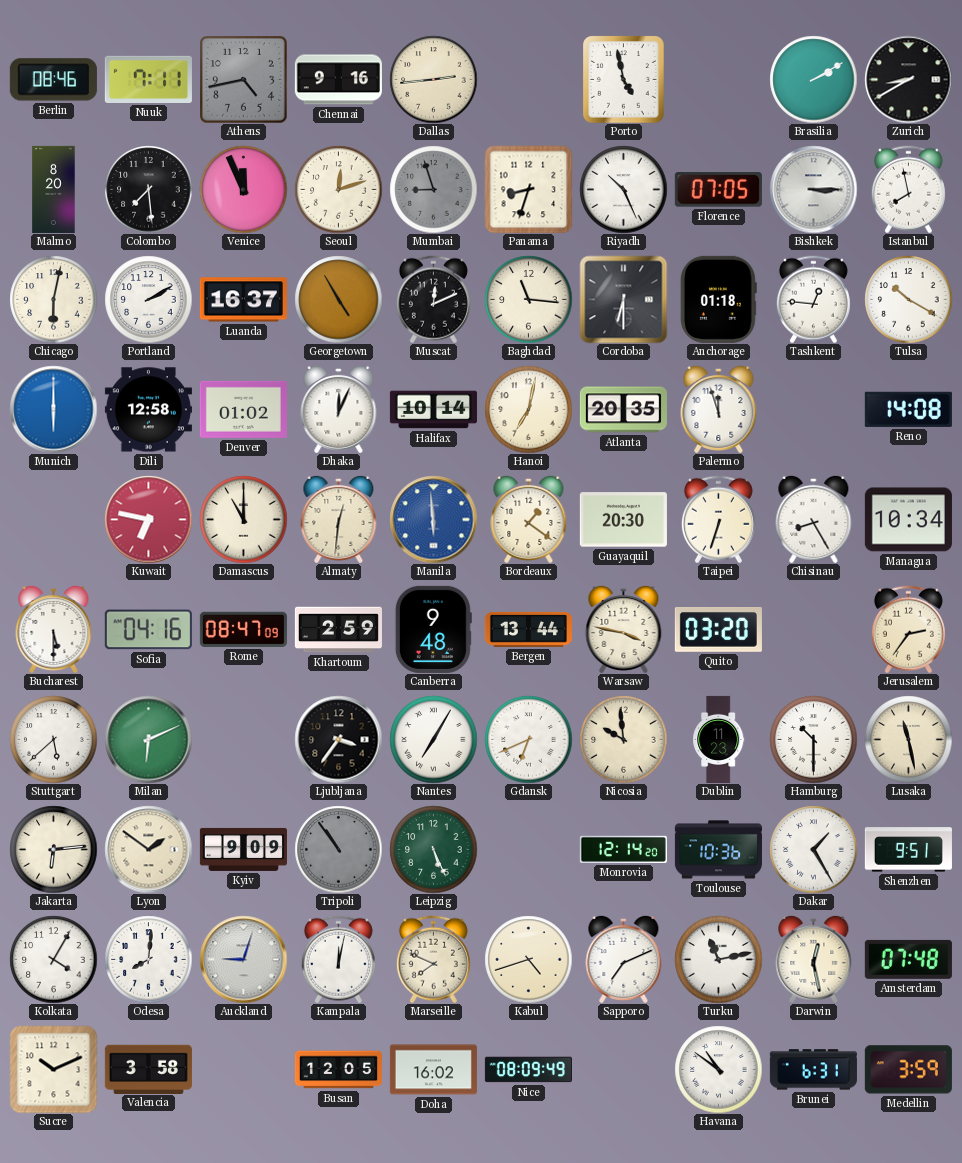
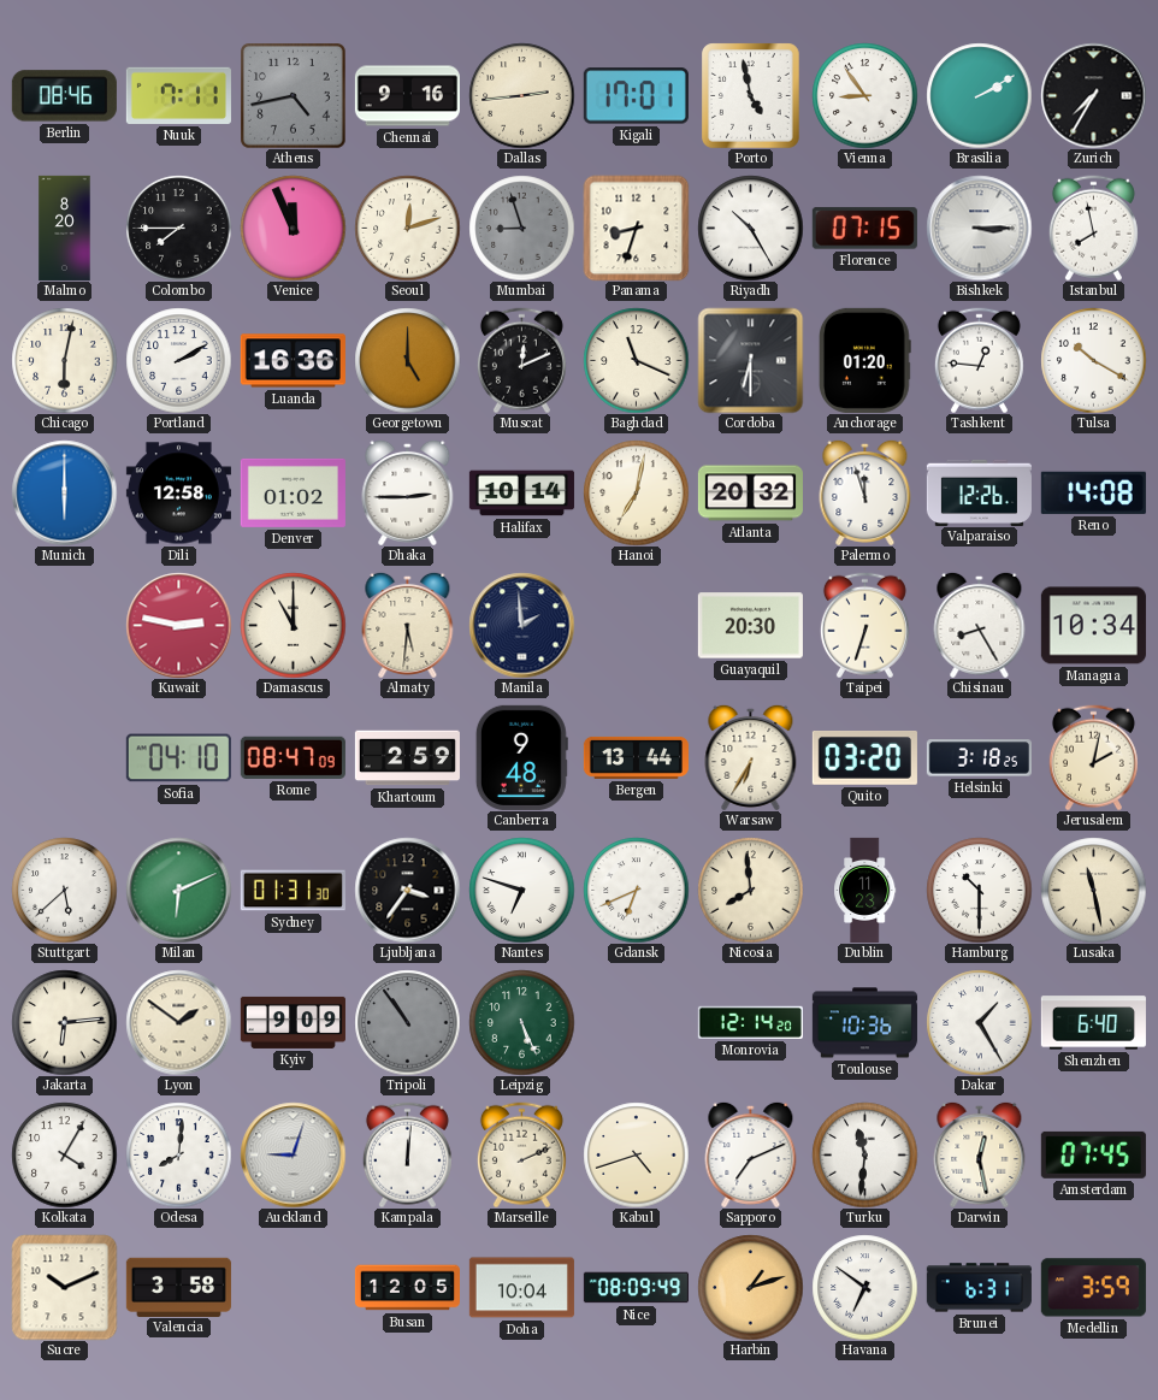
Kigali: none -> 17:01 (636, 96)
Vienna: none -> 8:54 (864, 95)
Zurich: 8:40 -> 7:35 (1093, 95)
Colombo: 7:29 -> 7:45 (178, 228)
Riyadh: 10:26 -> 10:25 (750, 228)
Florence: 07:05 -> 07:15 (864, 229)
Luanda: 16:37 -> 16:36 (293, 361)
Georgetown: 4:55 -> 5:00 (407, 360)
Baghdad: 11:16 -> 11:19 (636, 360)
Anchorage: 01:18 -> 01:20 (864, 360)
Dhaka: 12:04 -> 2:45 (408, 492)
Atlanta: 20:35 -> 20:32 (750, 494)
Valparaiso: none -> 12:26 (979, 492)
Kuwait: 6:47 -> 2:47 (178, 625)
Almaty: 12:31 -> 5:31 (408, 625)
Manila: 5:59 -> 1:59 (521, 625)
Manila dial: blue -> navy (521, 625)
Bordeaux: 1:21 -> none (529, 519)
Bucharest: 5:30 -> none (54, 629)
Sofia: 04:16 -> 04:10 (178, 758)
Warsaw: 3:47 -> 6:35 (751, 757)
Helsinki: none -> 3:18 (979, 758)
Jerusalem: 2:36 -> 2:02 (1093, 757)
Sydney: none -> 01:31 (293, 891)
Nantes: 7:05 -> 6:48 (521, 890)
Nicosia: 9:59 -> 7:59 (750, 890)
Shenzhen: 9:51 -> 6:40 (1093, 1023)
Kampala: 12:02 -> 12:01 (407, 1154)
Marseille: 7:49 -> 2:11 (521, 1154)
Turku: 11:13 -> 11:31 (864, 1154)
Amsterdam: 07:48 -> 07:45 (1093, 1154)
Doha: 16:02 -> 10:04 (521, 1288)
Harbin: none -> 1:12 (750, 1287)
Havana: 10:51 -> 6:51 (864, 1287)
